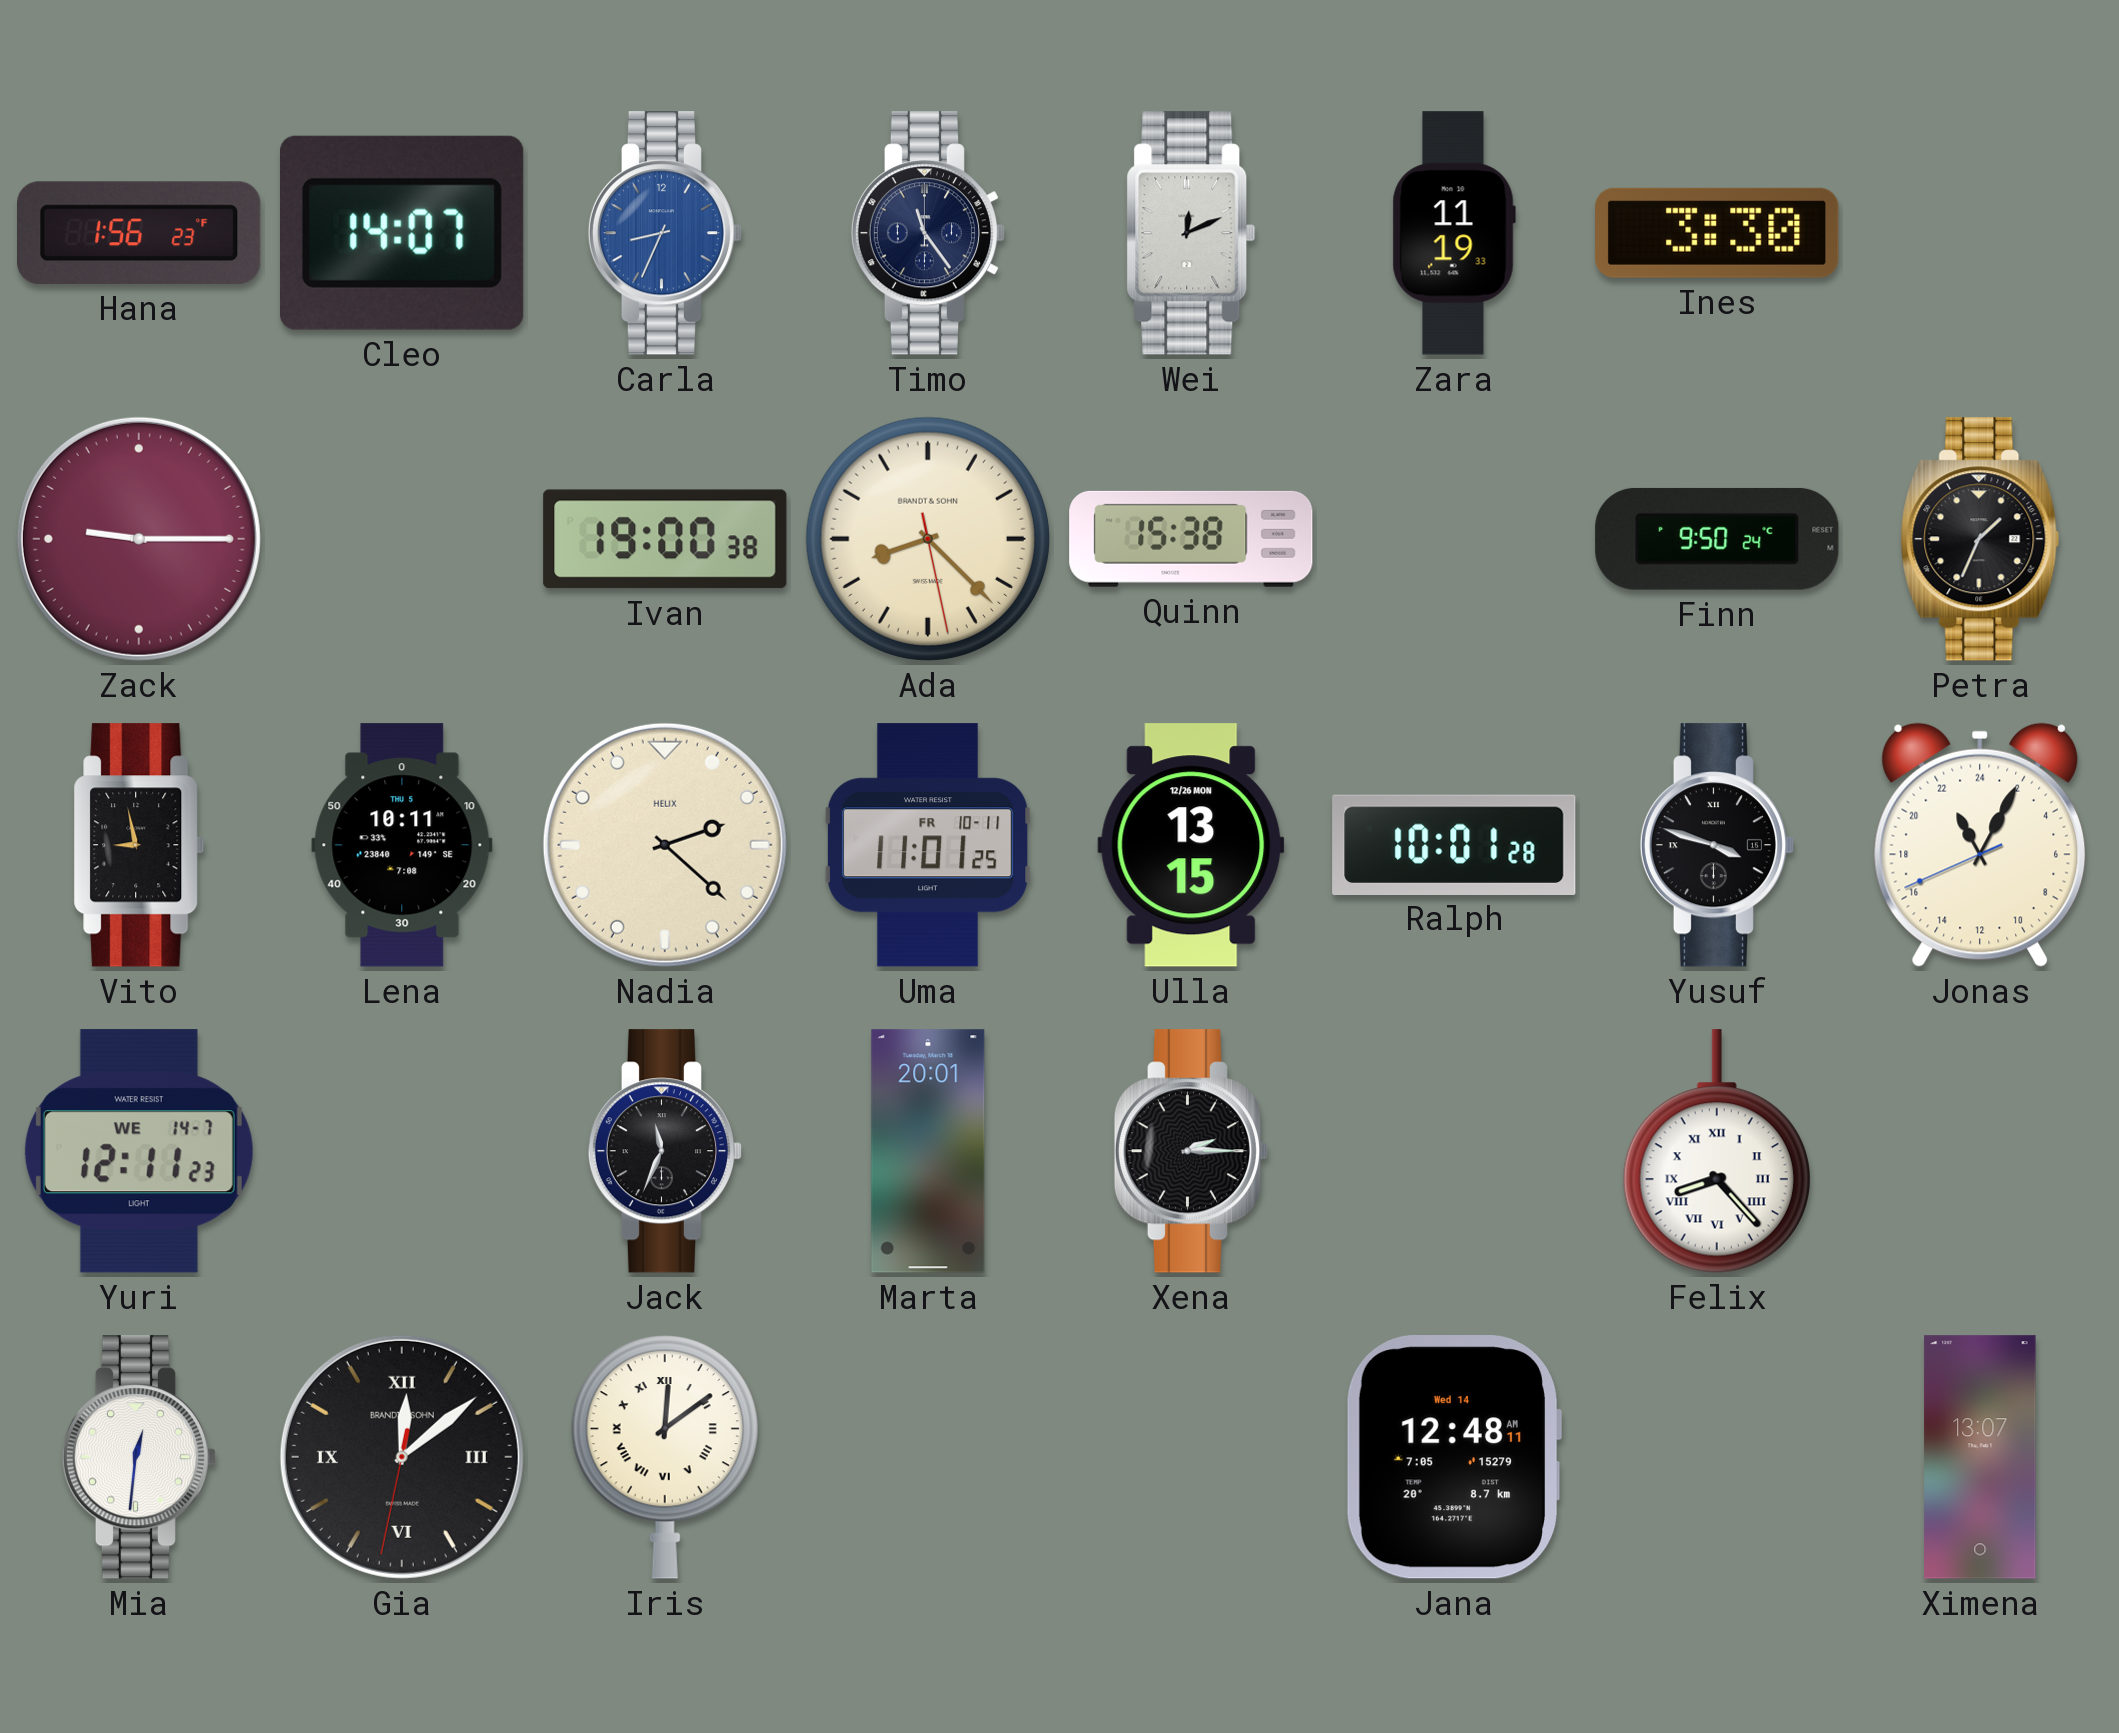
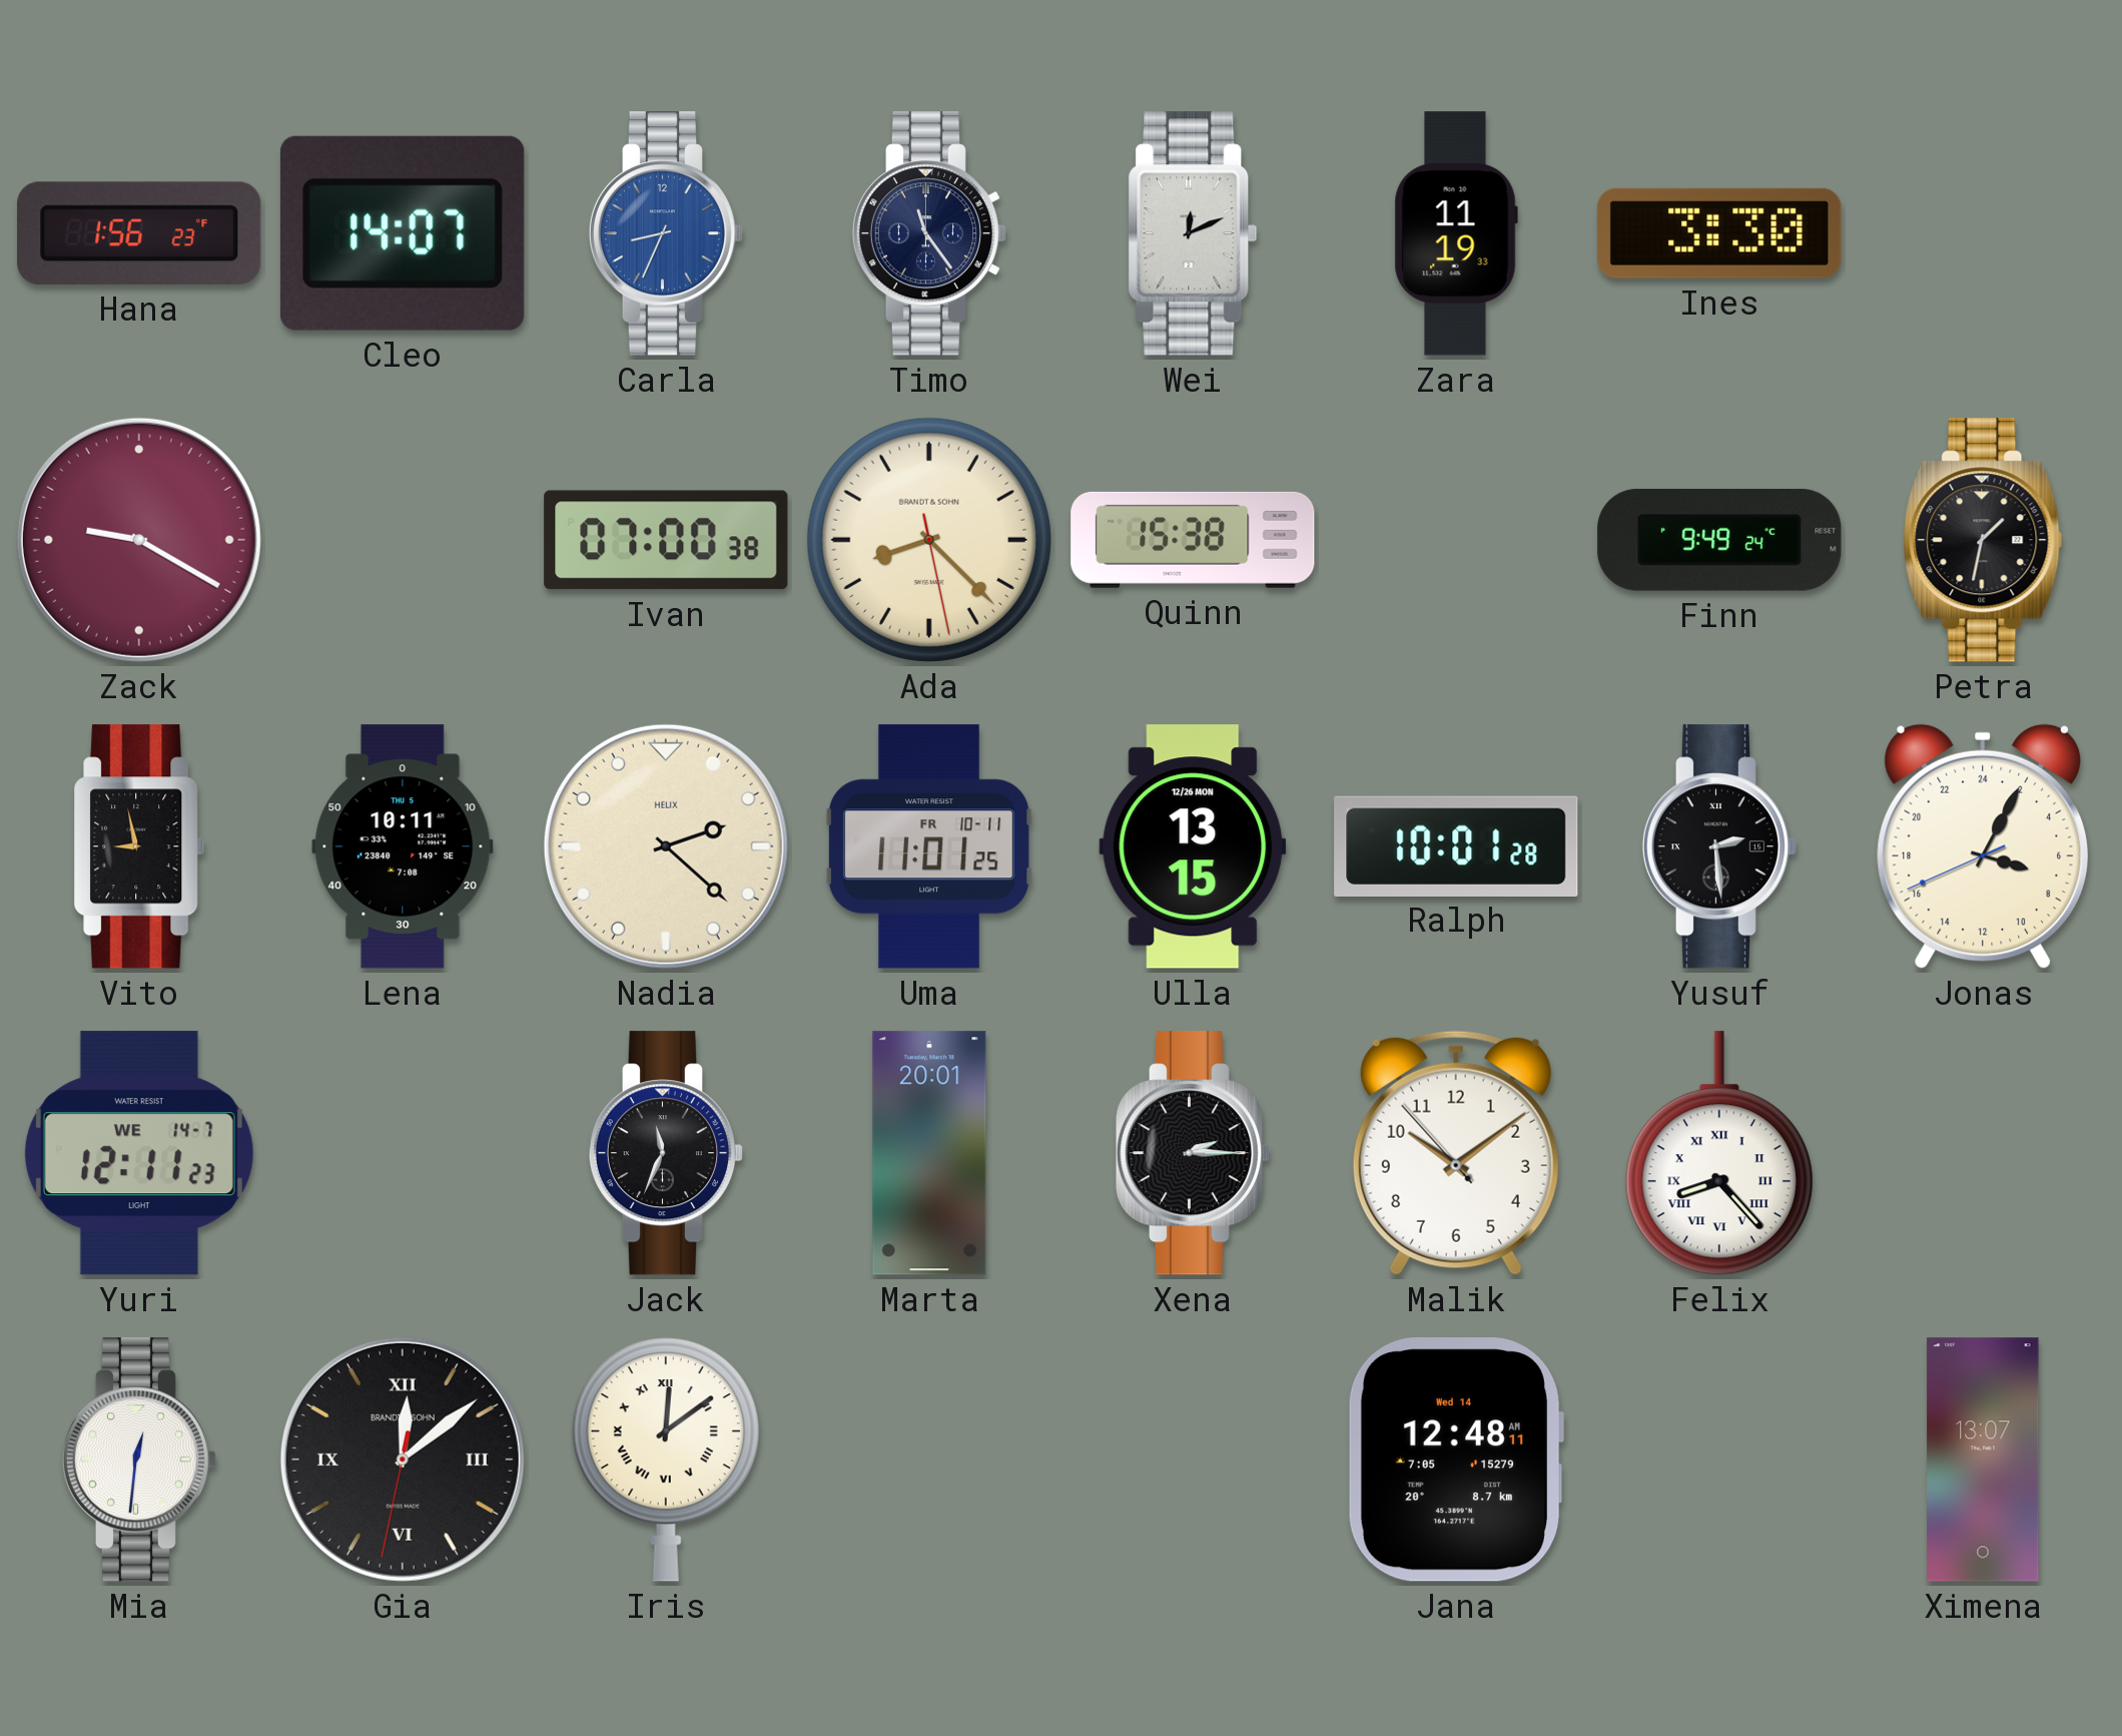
Zack: 9:15 -> 9:20 (139, 540)
Ivan: 19:00 -> 07:00 (666, 540)
Finn: 9:50 -> 9:49 (1719, 540)
Petra: 1:34 -> 1:32 (1983, 540)
Yusuf: 3:48 -> 2:29 (1719, 846)
Jonas: 22:04 -> 7:04 (1983, 846)
Malik: none -> 10:08 (1456, 1153)
